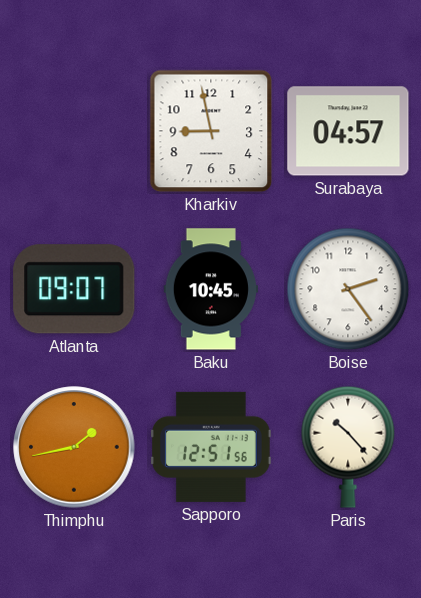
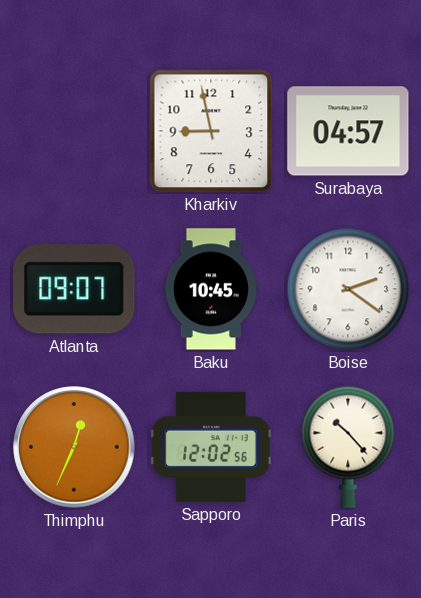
Boise: 2:24 -> 2:21 (348, 289)
Thimphu: 1:43 -> 12:34 (74, 447)
Sapporo: 12:51 -> 12:02 (211, 447)
